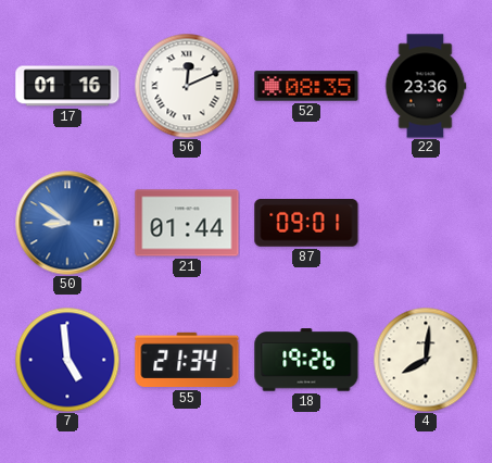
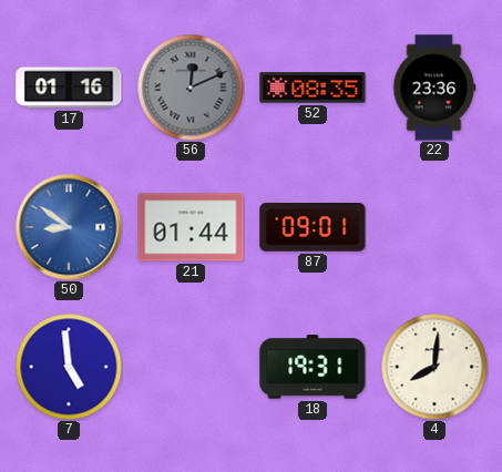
56 dial: white -> grey (191, 88)
55: 21:34 -> none (187, 360)
18: 19:26 -> 19:31 (313, 367)
